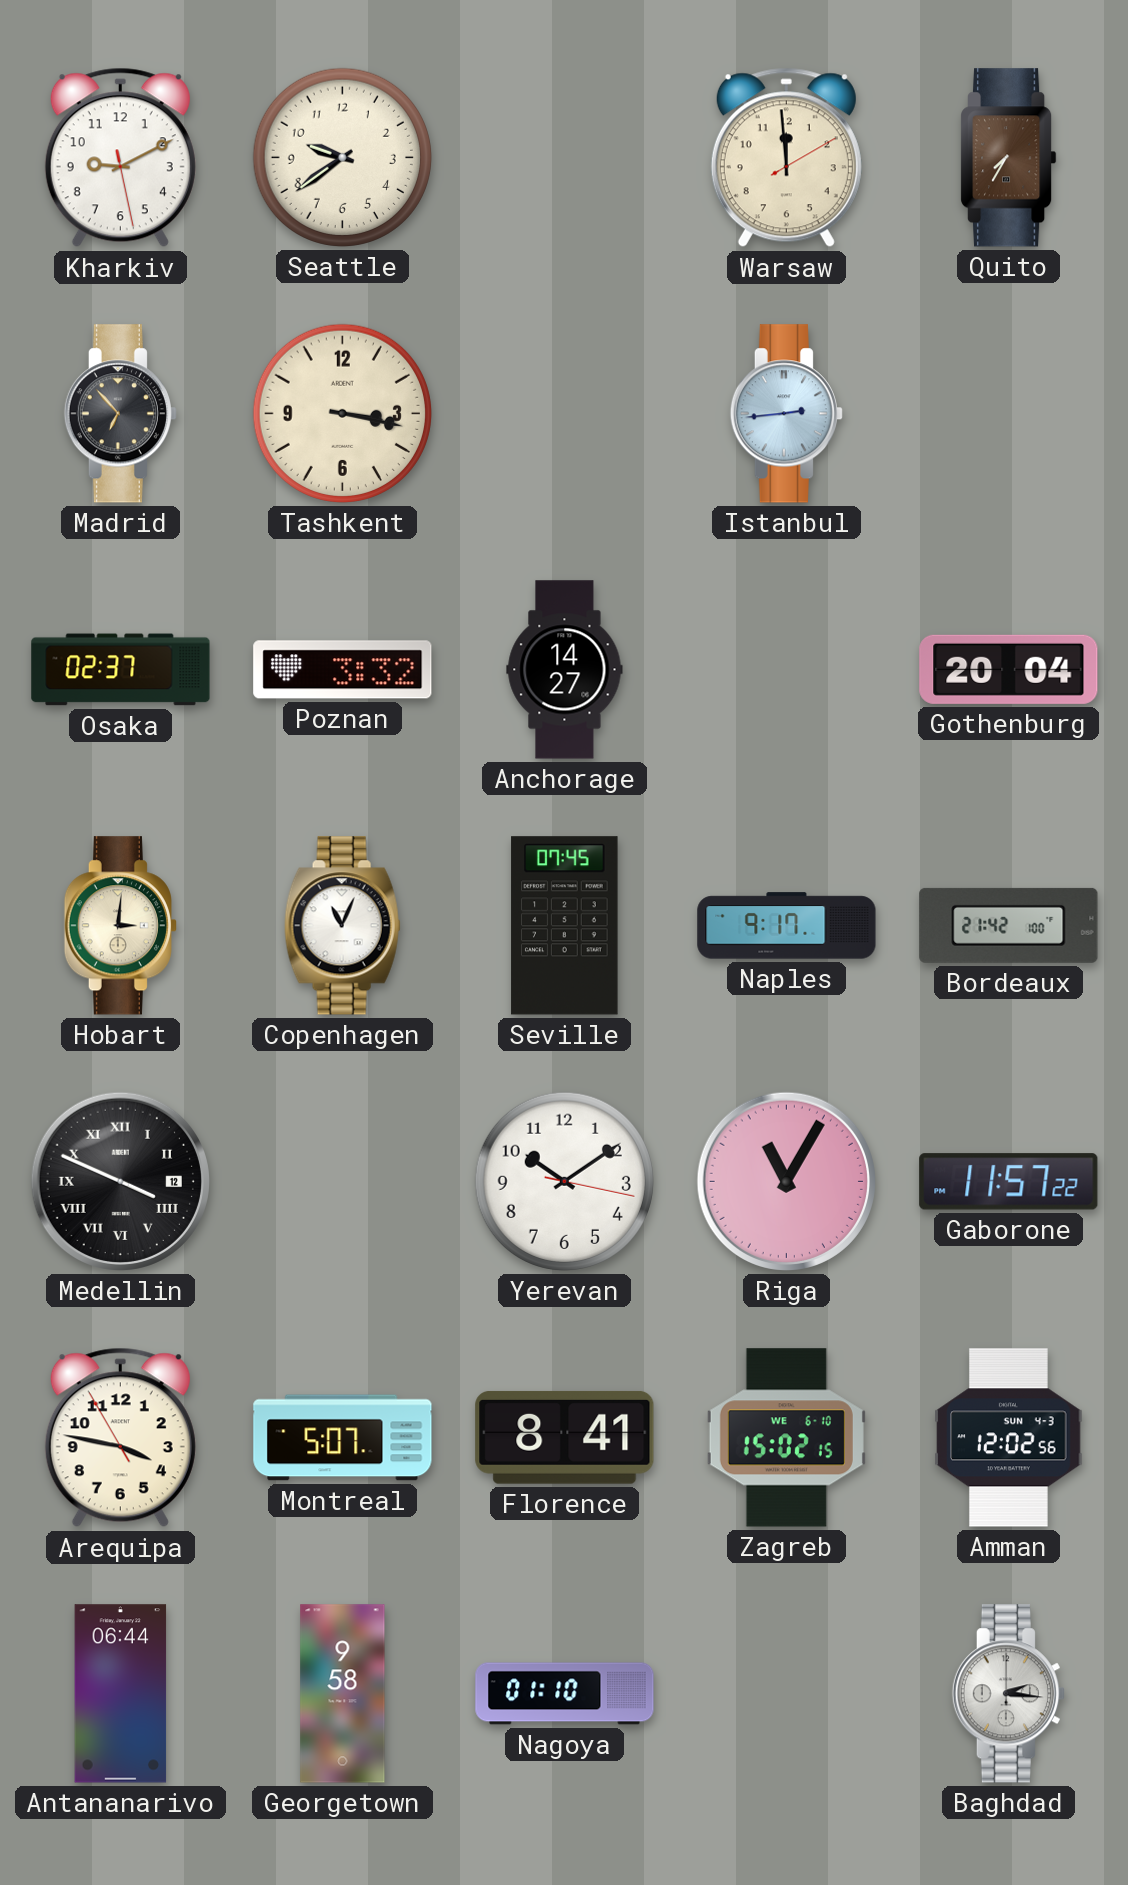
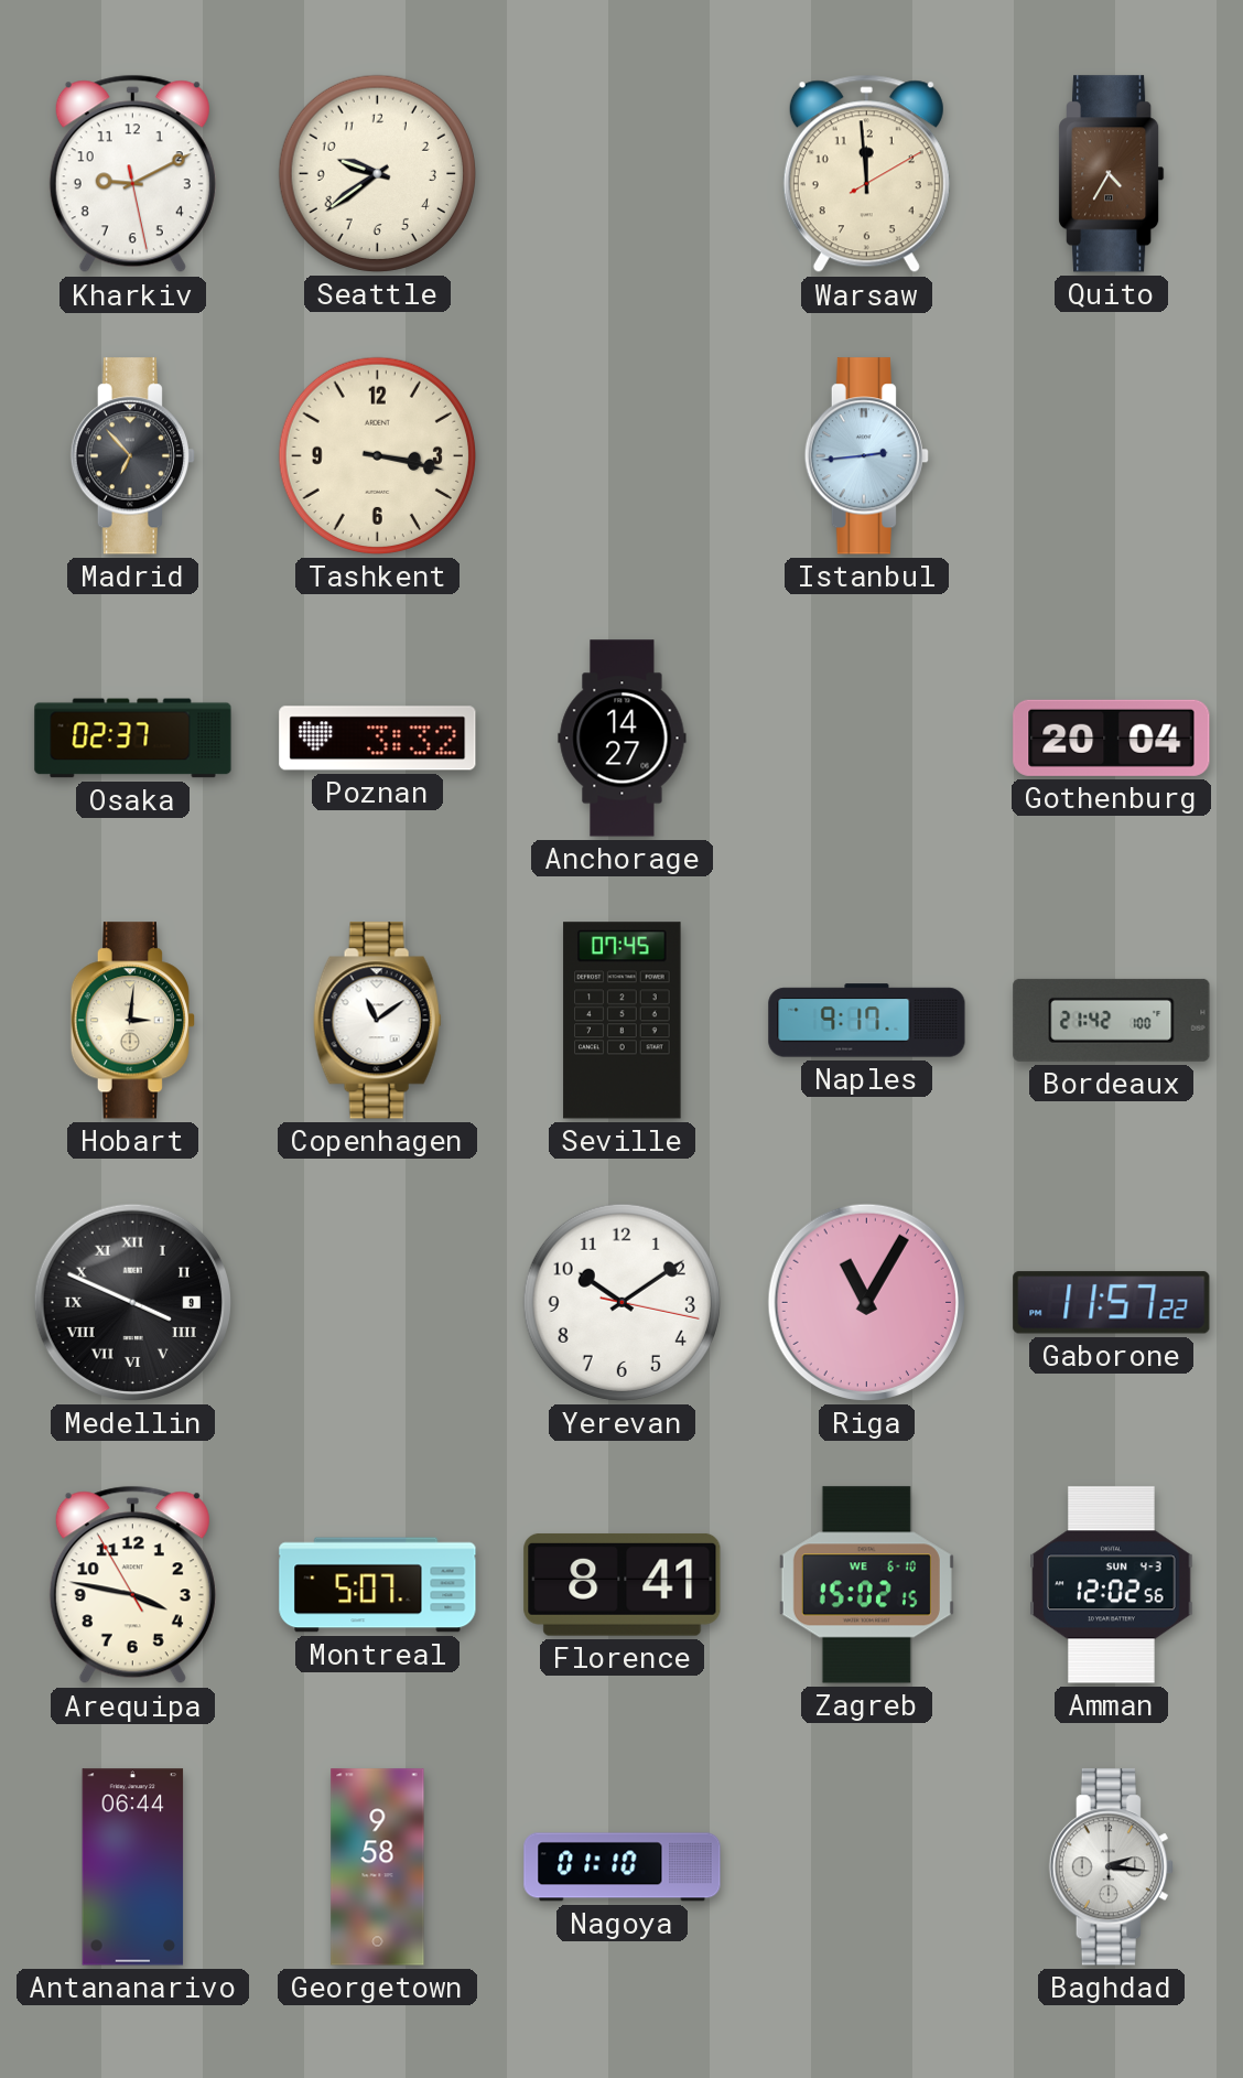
Quito: 7:35 -> 4:35 (1112, 174)
Copenhagen: 11:04 -> 11:09 (377, 1021)
Medellin date: 12 -> 9 (132, 1302)
